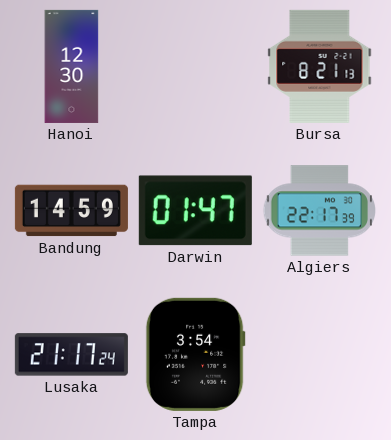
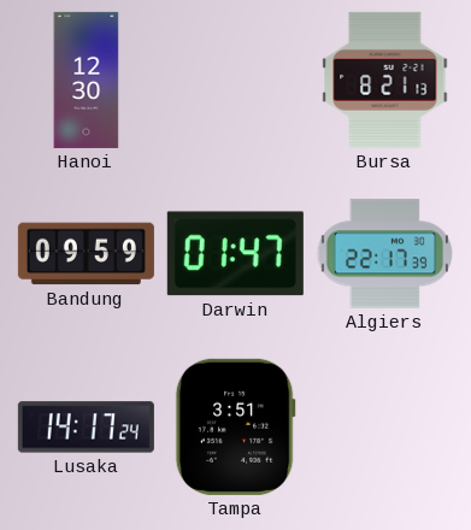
Bandung: 14:59 -> 09:59 (86, 254)
Lusaka: 21:17 -> 14:17 (86, 428)
Tampa: 3:54 -> 3:51 (235, 426)
